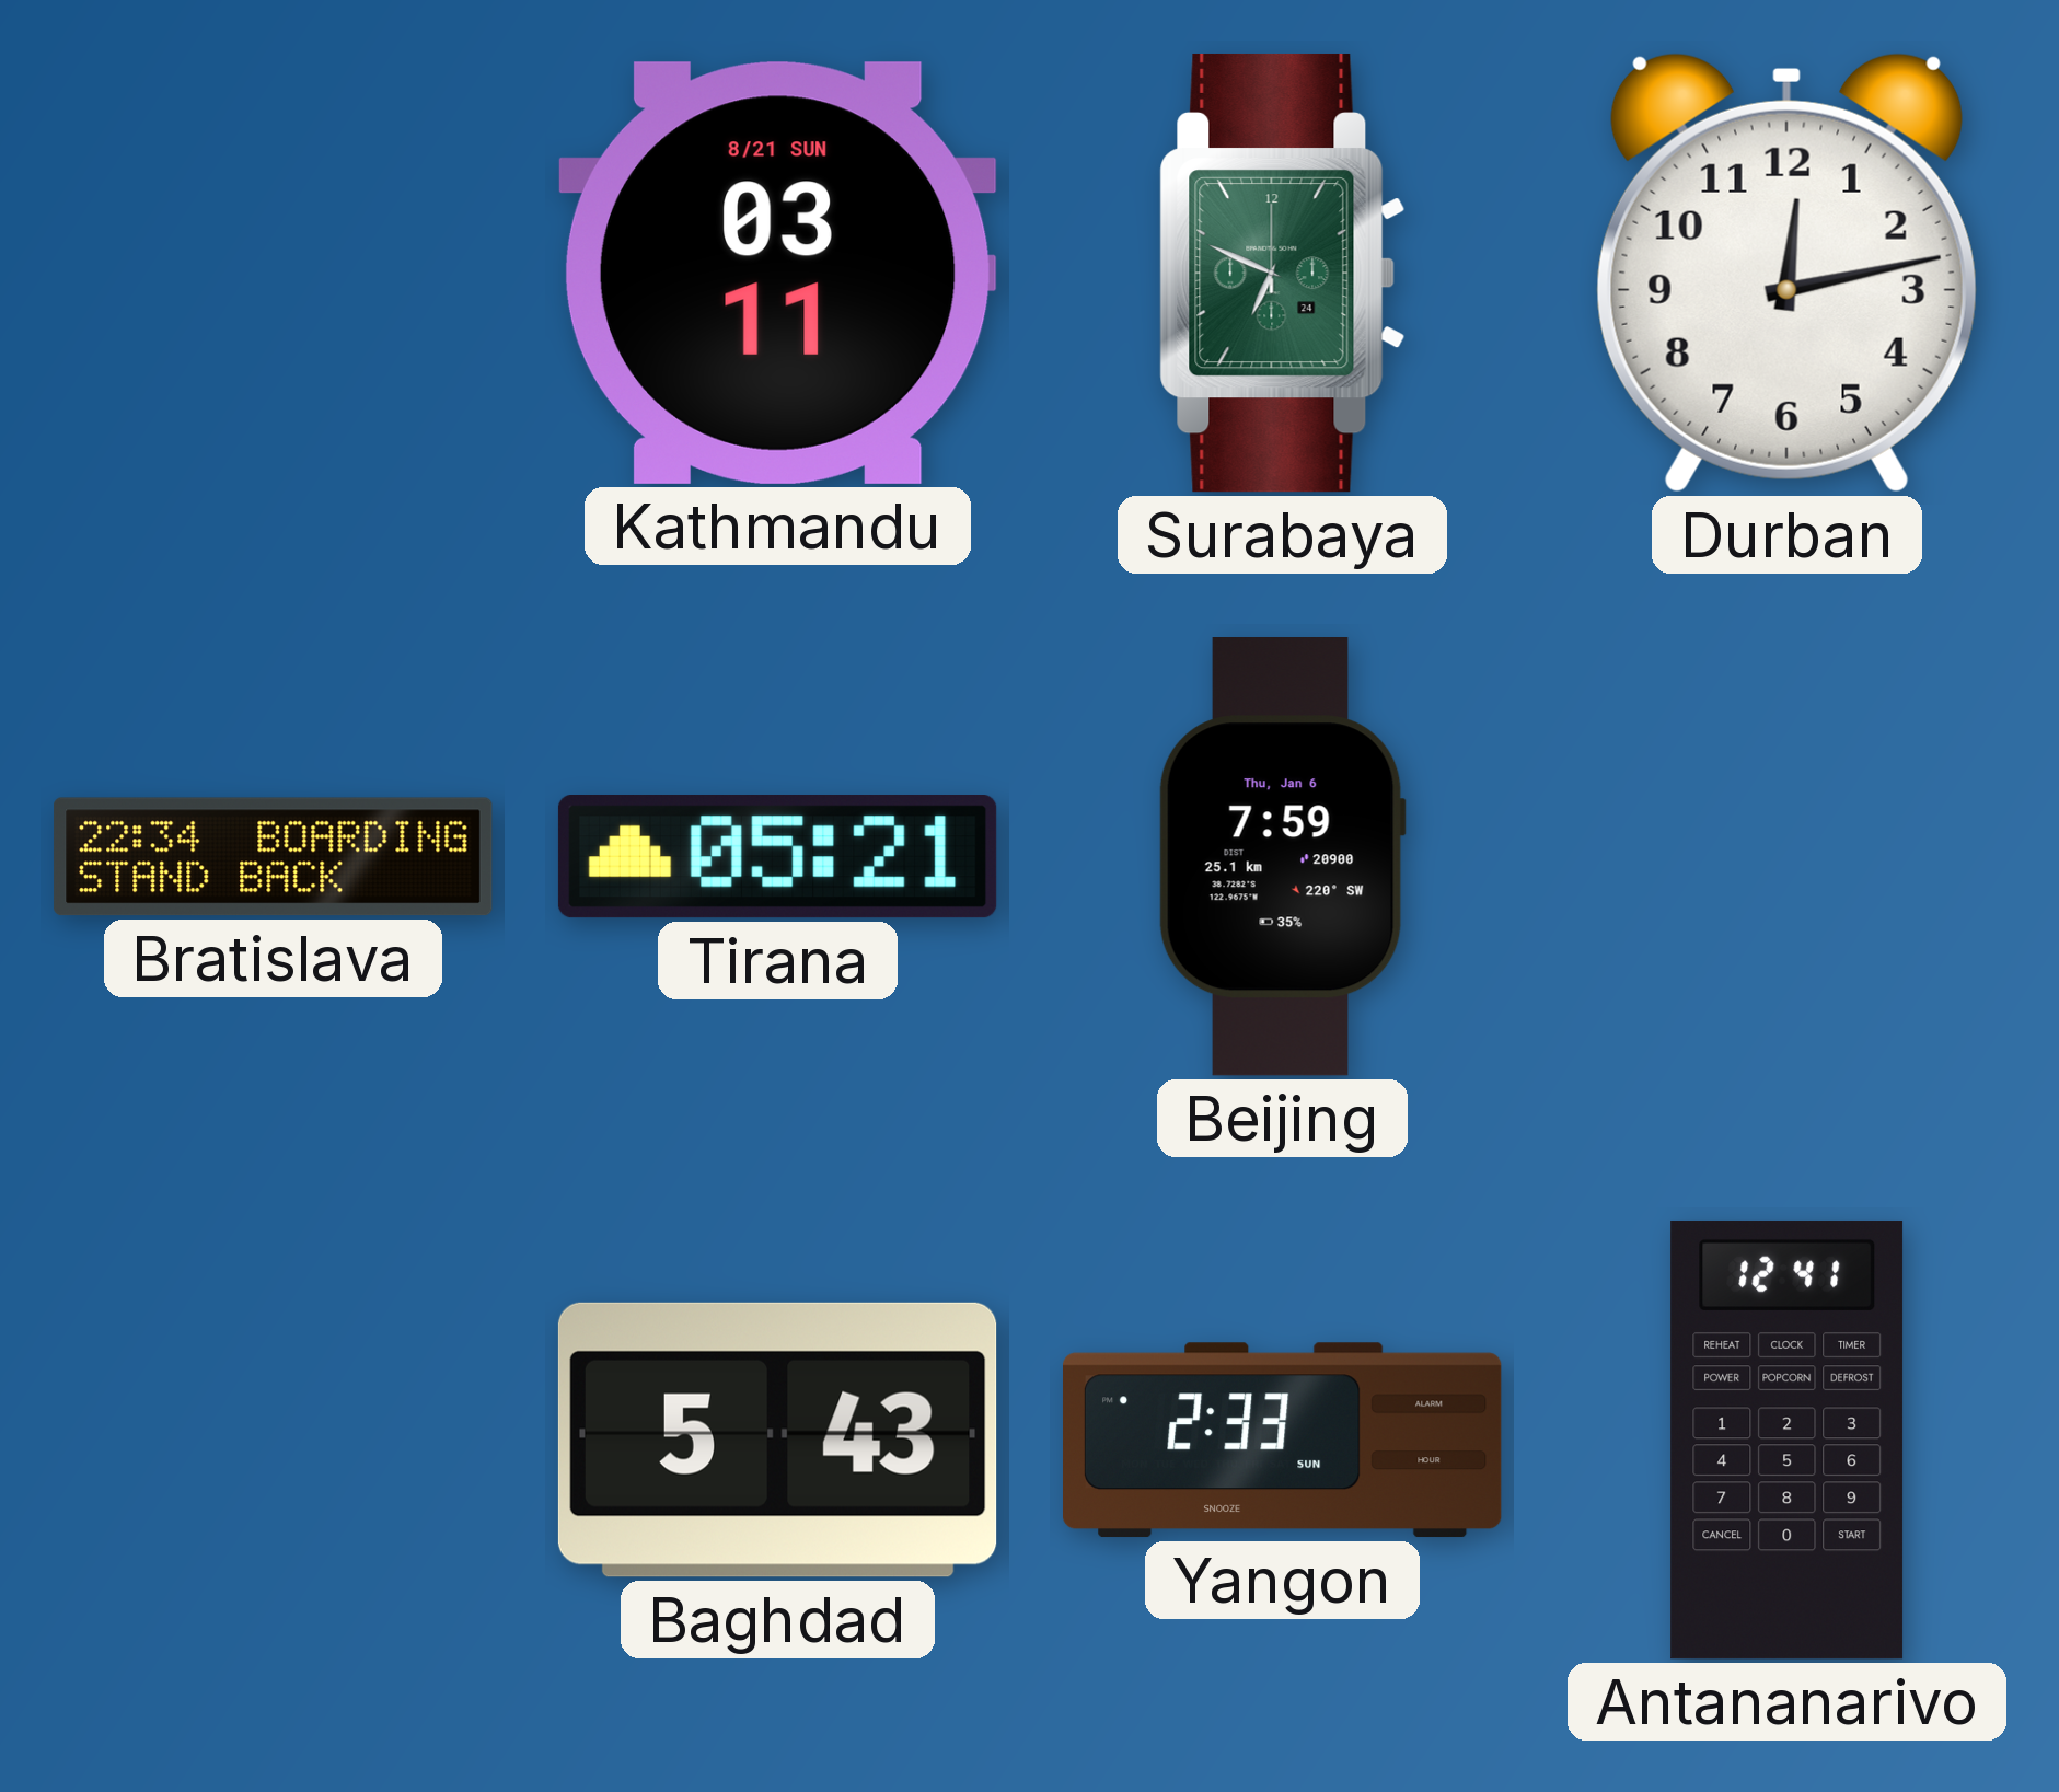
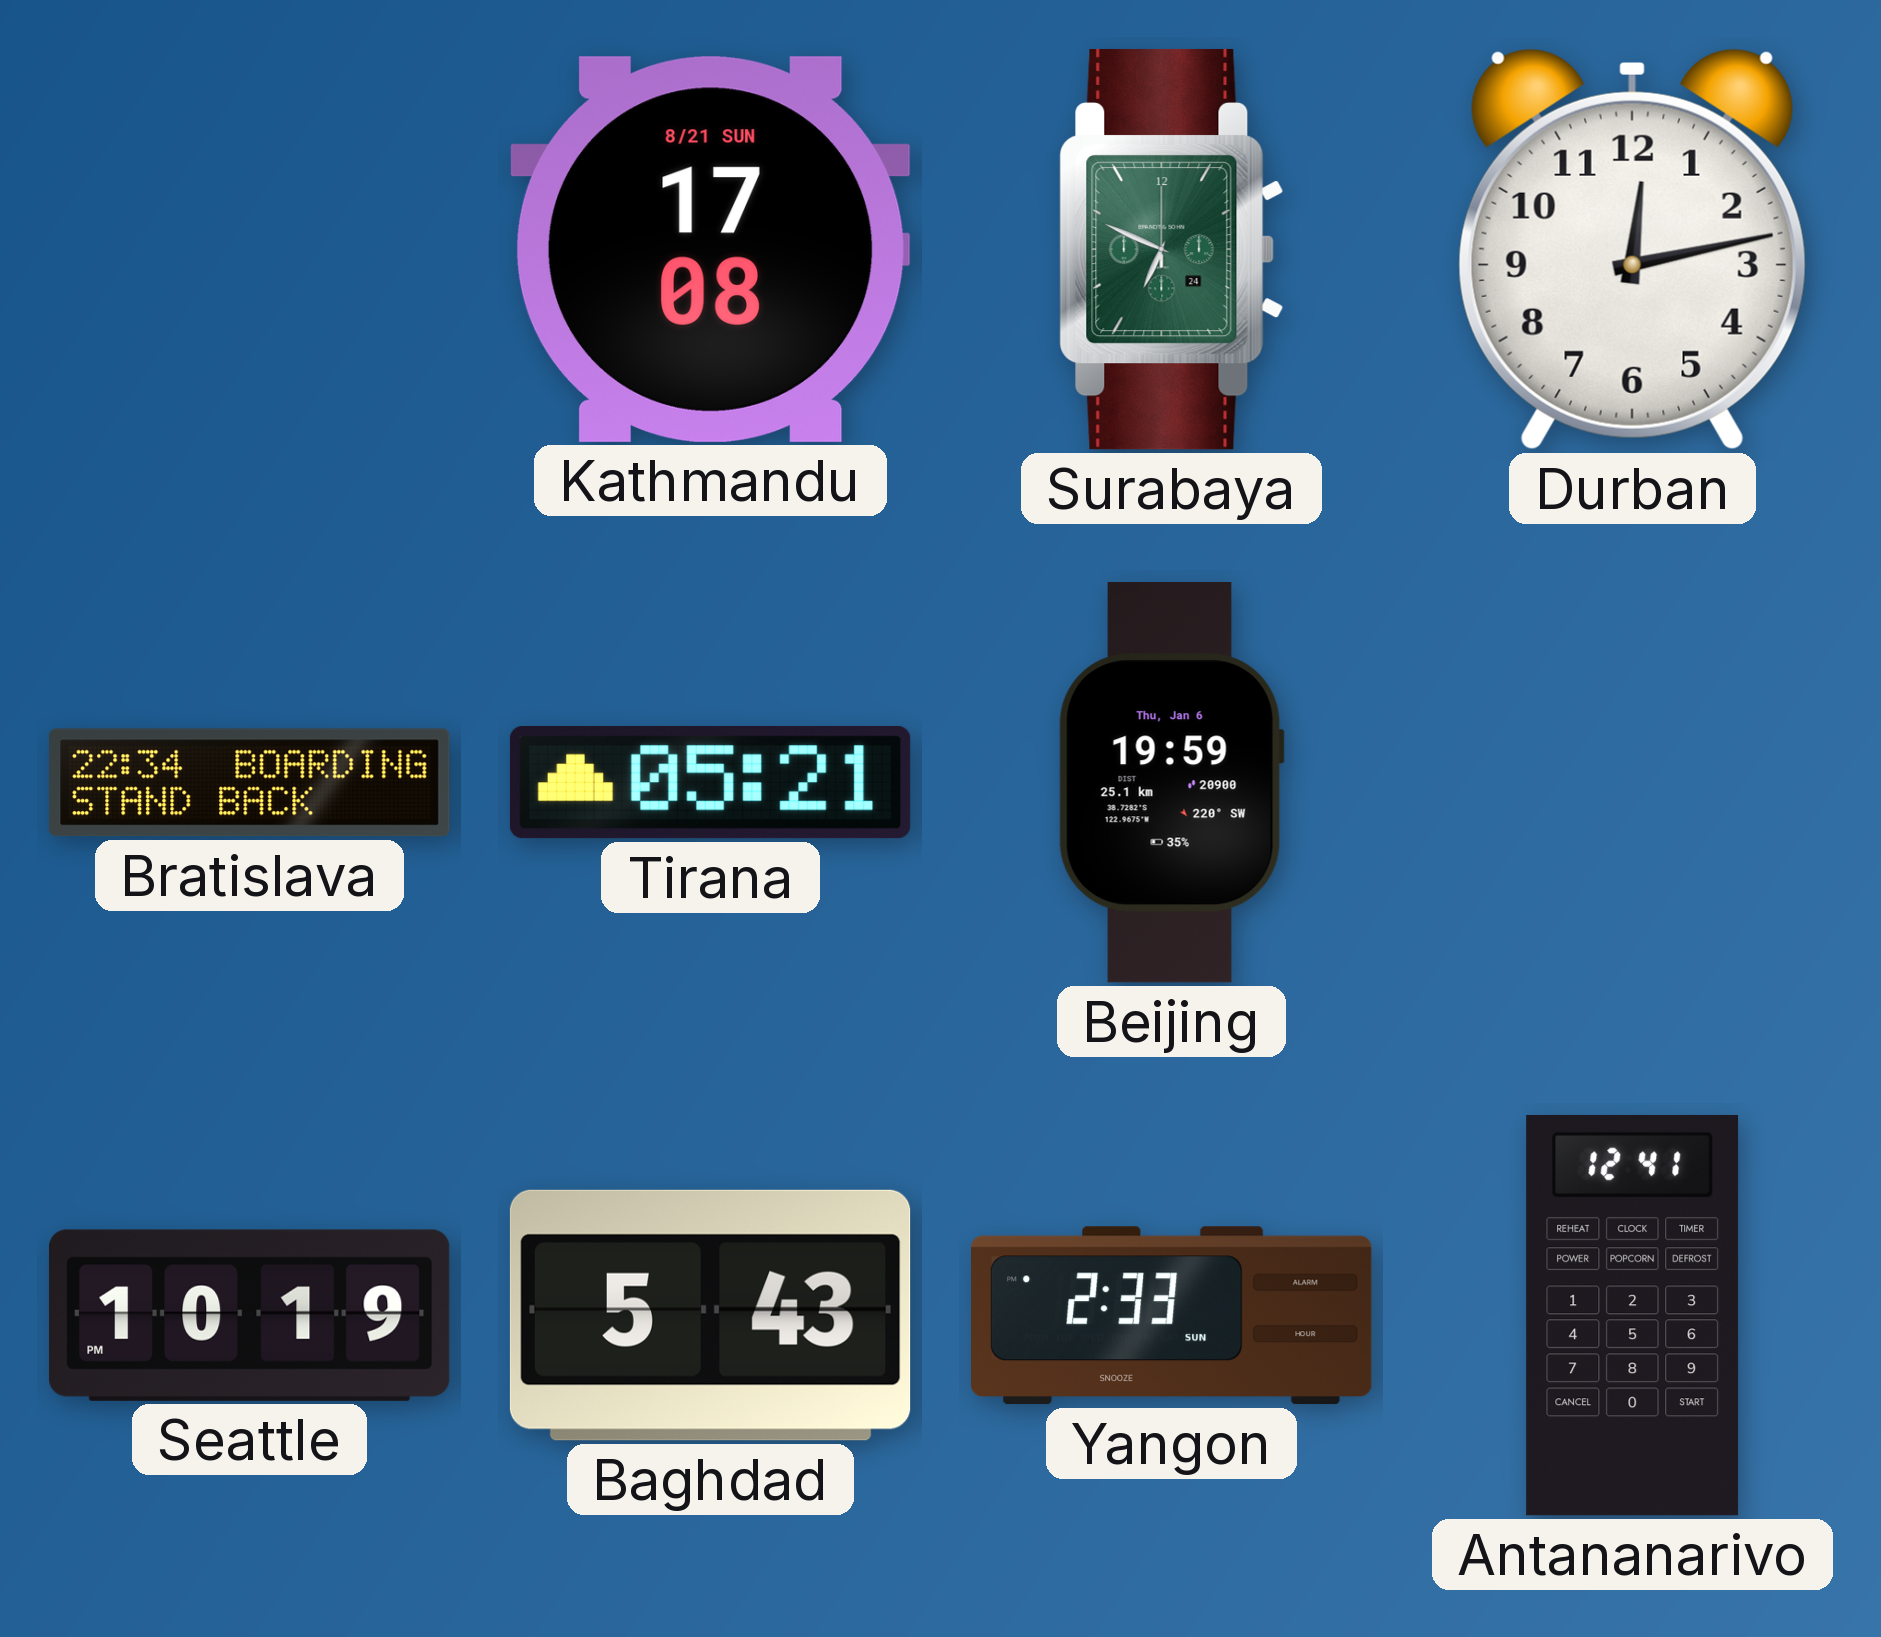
Kathmandu: 03:11 -> 17:08 (710, 249)
Beijing: 7:59 -> 19:59 (1171, 783)
Seattle: none -> 10:19 (249, 1315)
